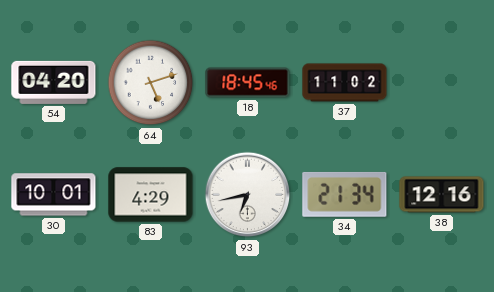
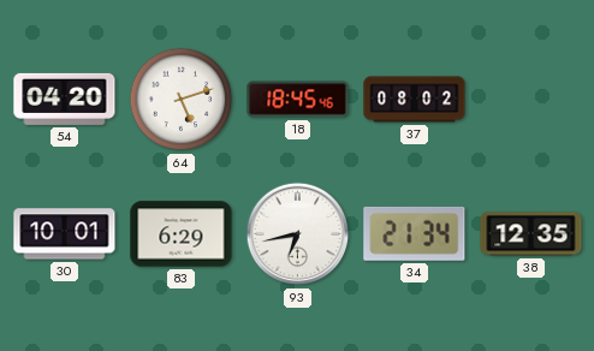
37: 11:02 -> 08:02 (415, 100)
83: 4:29 -> 6:29 (182, 234)
38: 12:16 -> 12:35 (531, 234)
